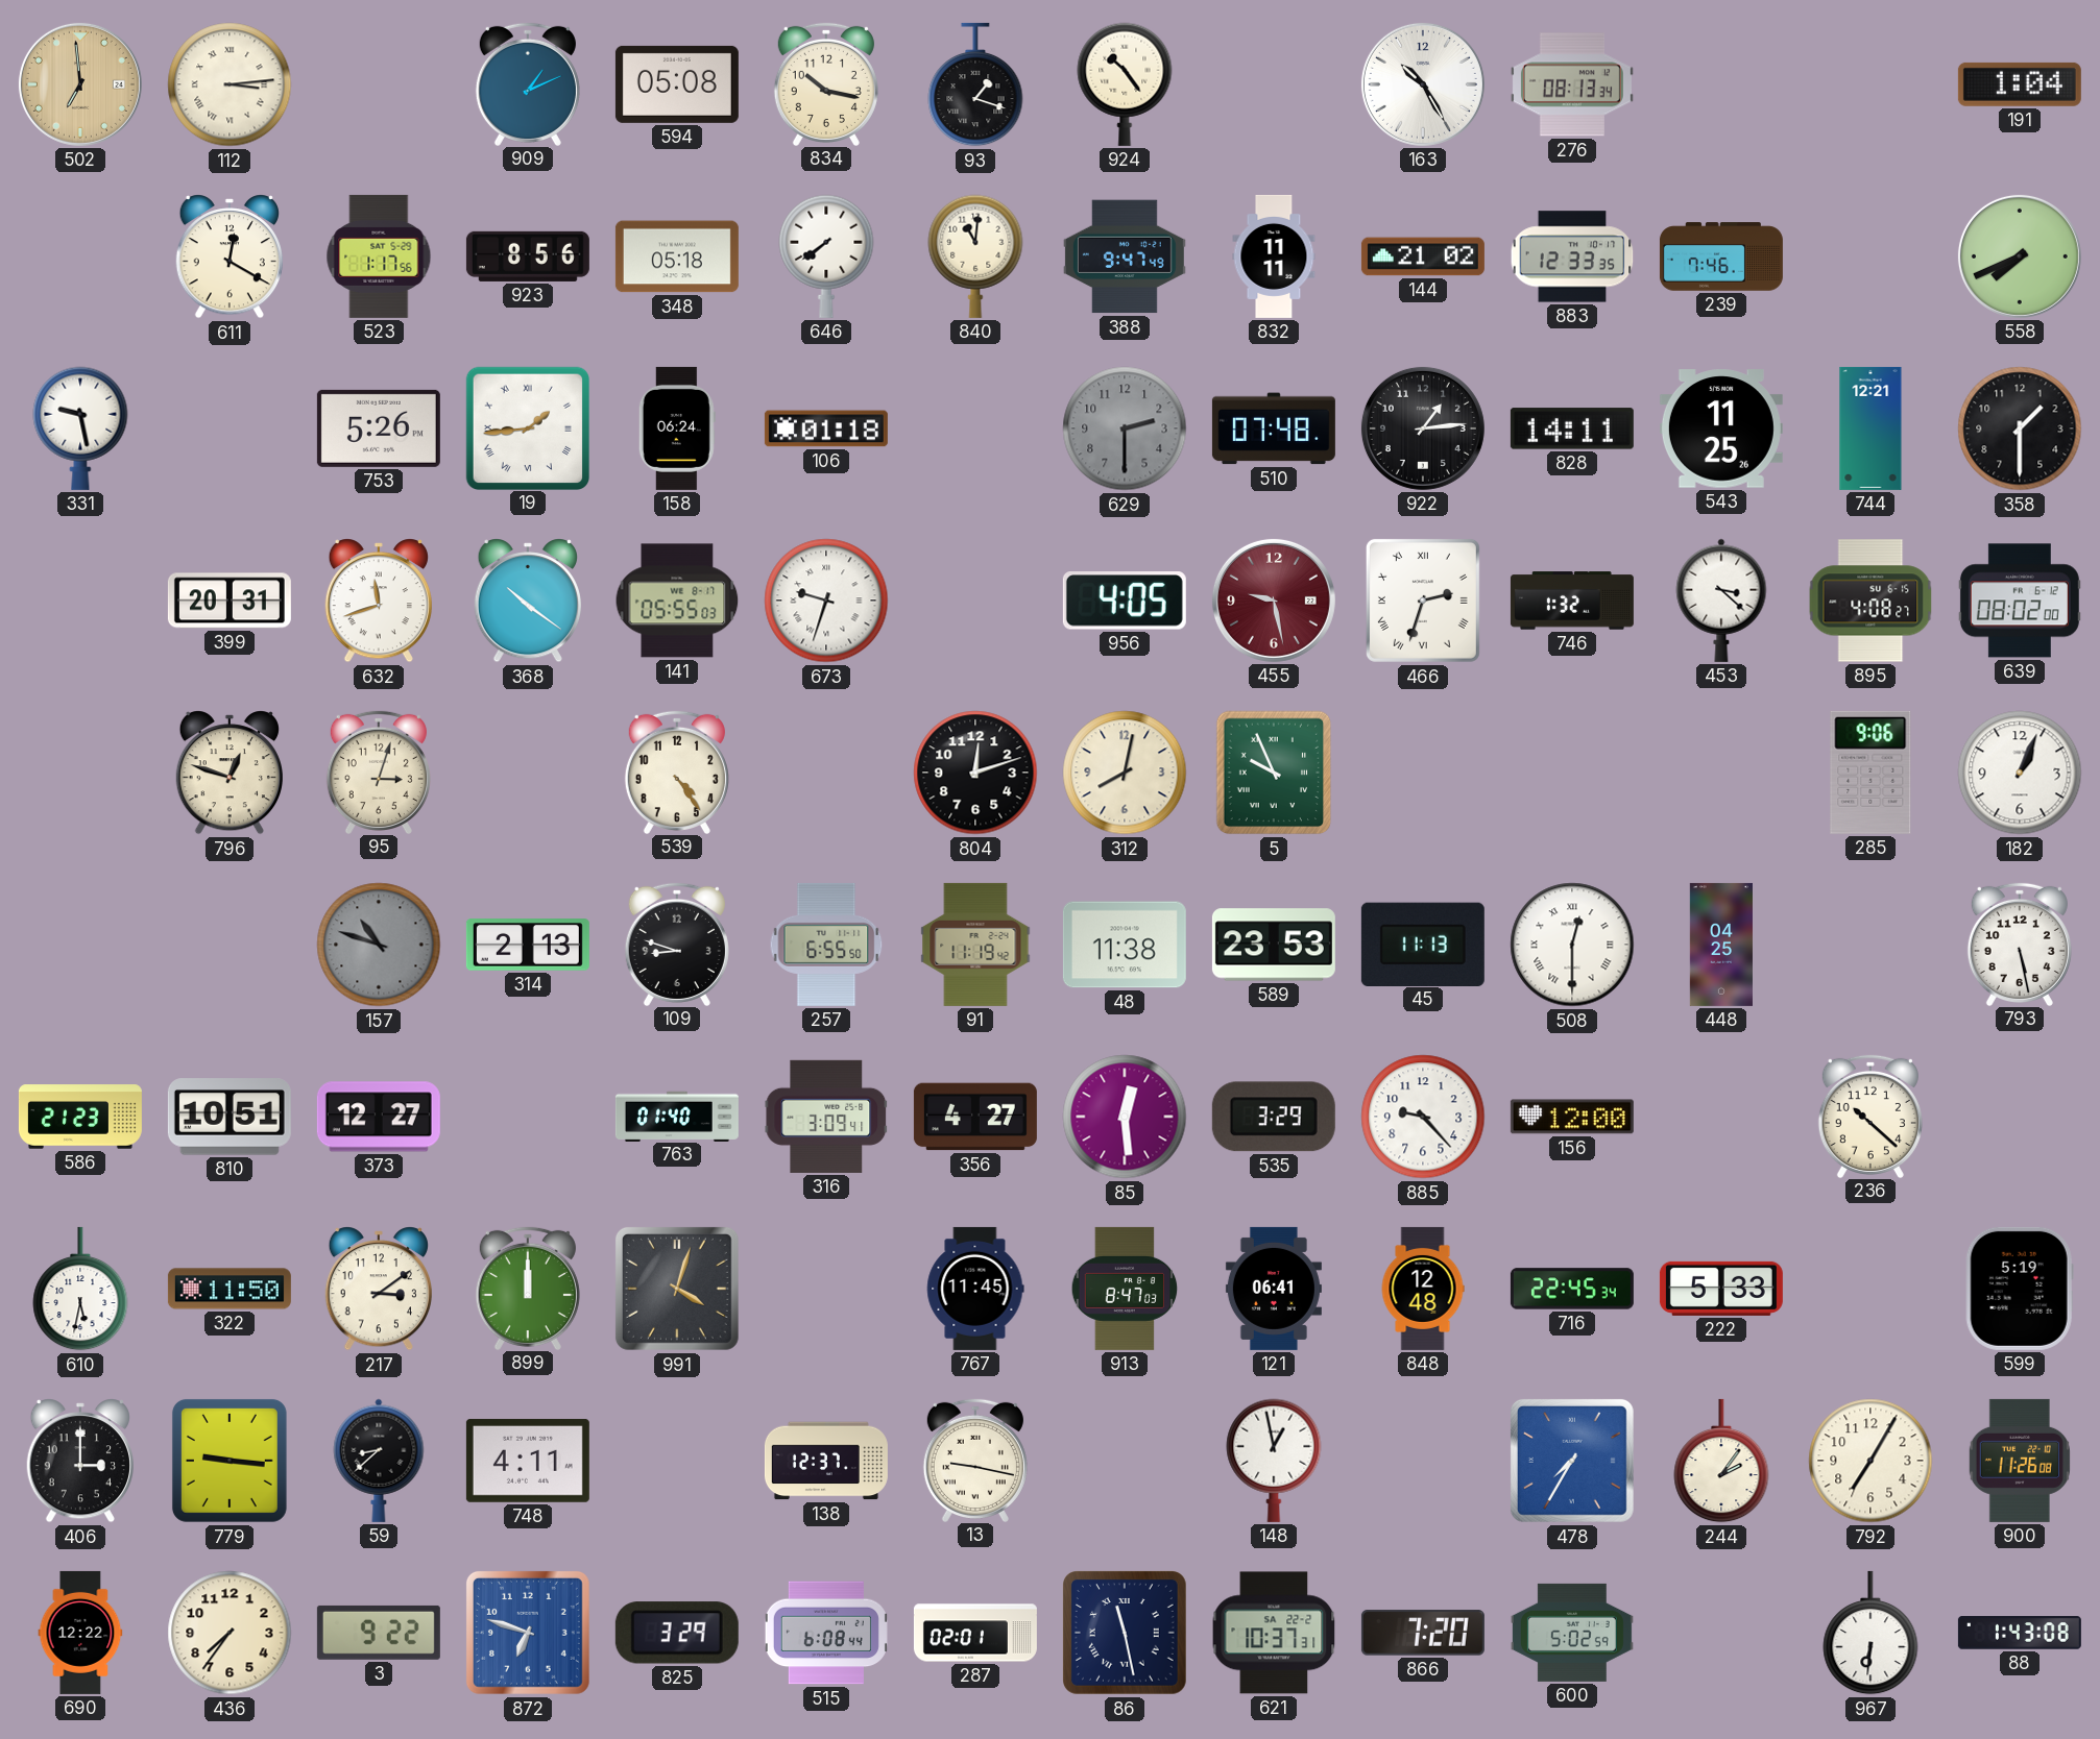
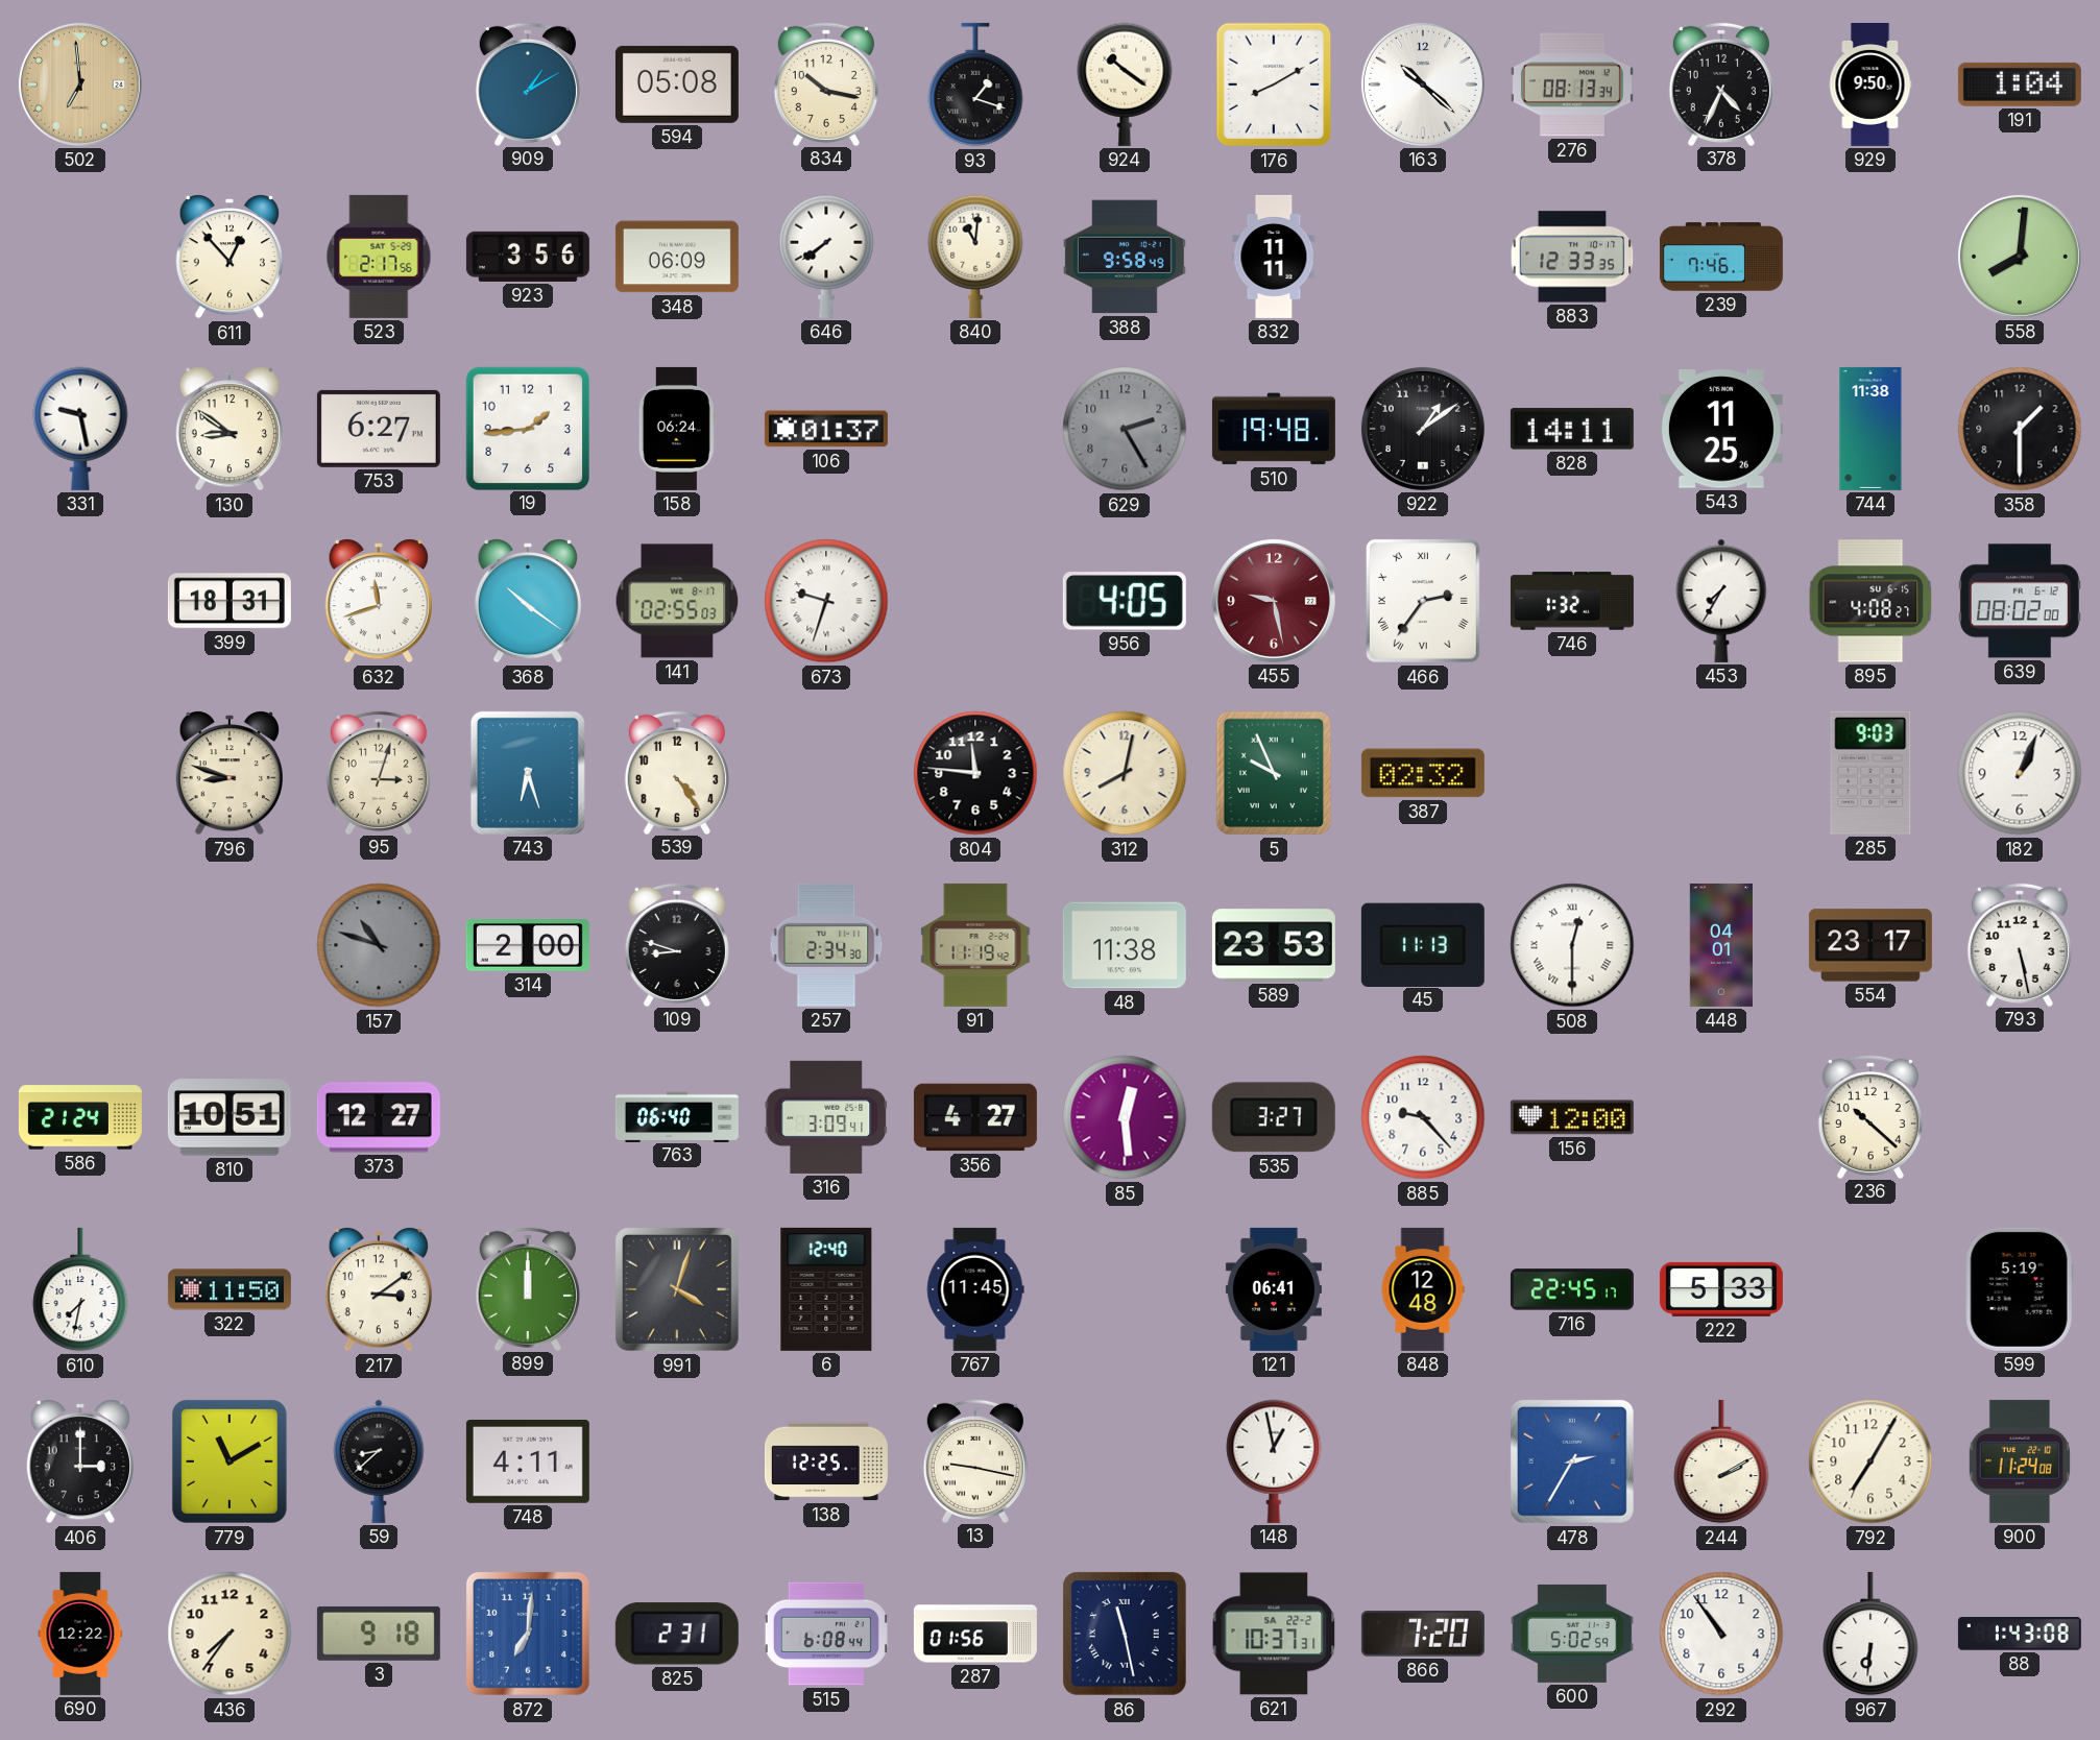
112: 3:14 -> none (230, 84)
909: 1:11 -> 1:10 (528, 83)
924: 10:24 -> 10:21 (1125, 84)
176: none -> 8:10 (1274, 84)
163: 10:25 -> 10:22 (1423, 84)
378: none -> 4:34 (1721, 83)
929: none -> 9:50 (1870, 84)
611: 12:20 -> 12:53 (228, 257)
523: 1:17 -> 2:17 (379, 257)
923: 8:56 -> 3:56 (528, 257)
348: 05:18 -> 06:09 (677, 257)
388: 9:47 -> 9:58 (1125, 257)
144: 21:02 -> none (1423, 256)
558: 7:41 -> 8:01 (2020, 257)
130: none -> 8:51 (228, 429)
753: 5:26 -> 6:27 (379, 429)
19 numerals: Roman -> Arabic (528, 428)
106: 01:18 -> 01:37 (826, 429)
629: 2:30 -> 2:25 (1125, 429)
510: 07:48 -> 19:48 (1274, 429)
922: 1:14 -> 1:09 (1423, 429)
744: 12:21 -> 11:38 (1870, 429)
399: 20:31 -> 18:31 (230, 601)
141: 05:55 -> 02:55 (677, 601)
466: 2:33 -> 2:36 (1423, 601)
453: 3:22 -> 7:35 (1721, 601)
796: 12:48 -> 8:48 (228, 773)
743: none -> 6:27 (528, 773)
804: 12:12 -> 11:46 (975, 773)
387: none -> 02:32 (1423, 773)
285: 9:06 -> 9:03 (1870, 773)
314: 2:13 -> 2:00 (528, 945)
257: 6:55 -> 2:34 (826, 945)
448: 04:25 -> 04:01 (1720, 945)
554: none -> 23:17 (1870, 945)
586: 21:23 -> 21:24 (80, 1117)
763: 01:40 -> 06:40 (677, 1116)
535: 3:29 -> 3:27 (1274, 1117)
610: 5:32 -> 7:32 (80, 1289)
6: none -> 12:40 (826, 1289)
913: 8:47 -> none (1125, 1289)
716: 22:45:34 -> 22:45:17 (1572, 1289)
779: 9:16 -> 11:10 (230, 1461)
138: 12:37 -> 12:25 (826, 1461)
478: 7:35 -> 2:35 (1572, 1461)
244: 2:06 -> 2:10 (1721, 1461)
900: 11:26 -> 11:24 (2020, 1461)
3: 9:22 -> 9:18 (379, 1634)
872: 6:48 -> 7:01 (528, 1634)
825: 3:29 -> 2:31 (677, 1634)
287: 02:01 -> 01:56 (975, 1634)
292: none -> 10:54 (1721, 1634)
